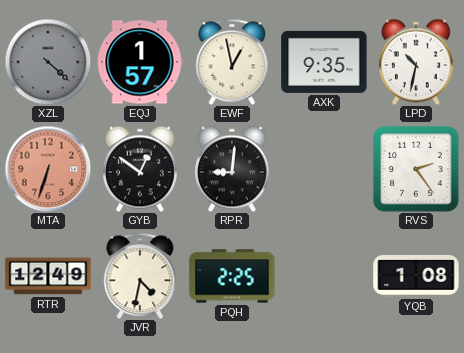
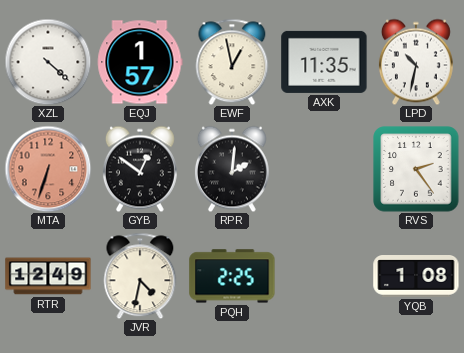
XZL dial: grey -> white (48, 62)
AXK: 9:35 -> 11:35 (324, 62)
RPR: 9:01 -> 2:01 (232, 169)
